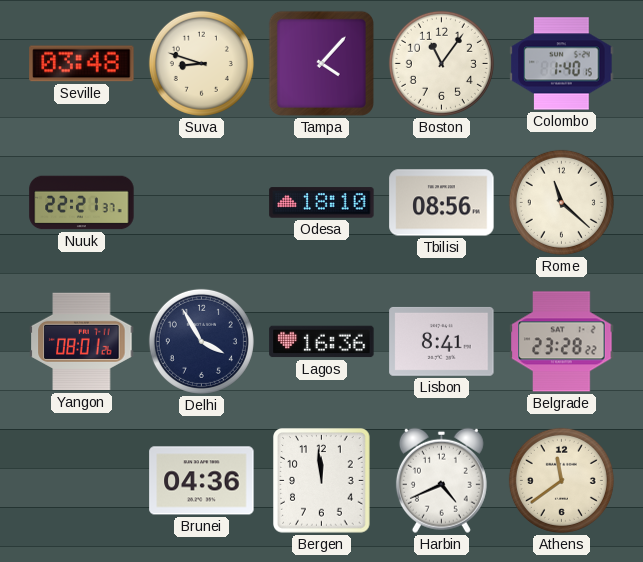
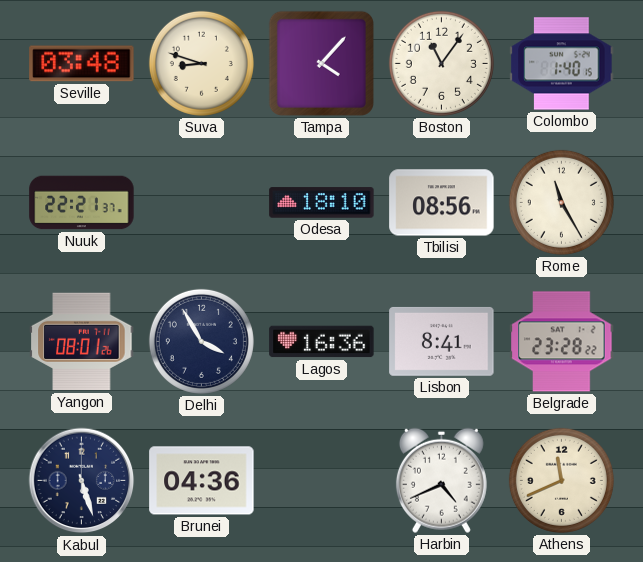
Rome: 11:22 -> 11:25 (561, 202)
Kabul: none -> 5:27 (82, 481)
Bergen: 11:59 -> none (322, 481)
Athens: 11:39 -> 11:41 (561, 480)
